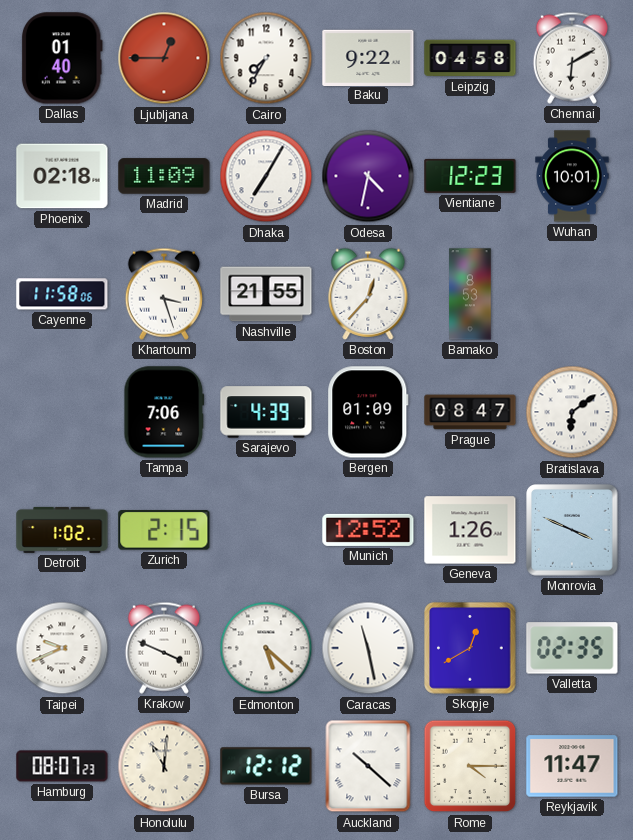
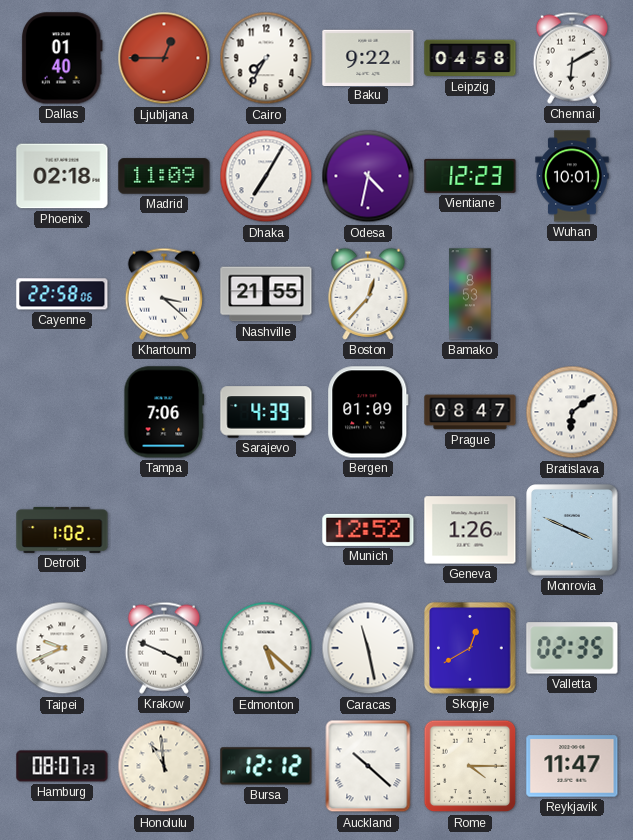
Cayenne: 11:58 -> 22:58 (62, 294)
Khartoum: 3:27 -> 3:22 (164, 294)
Zurich: 2:15 -> none (164, 530)
Honolulu: 11:01 -> 10:59 (164, 766)
